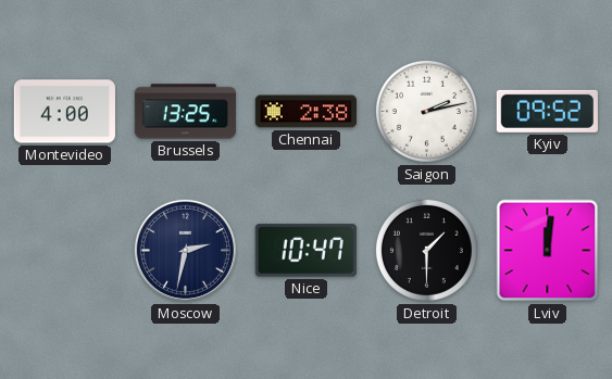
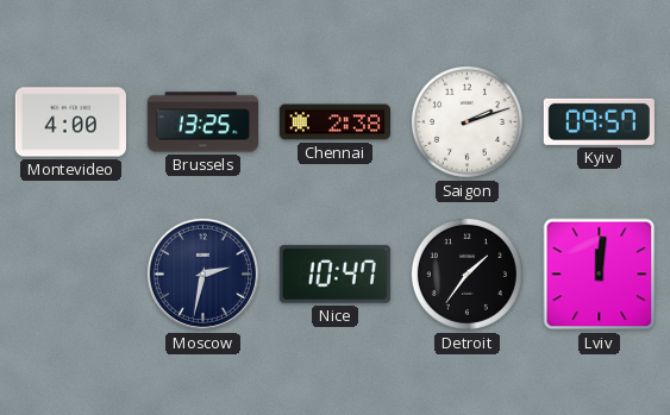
Saigon: 2:13 -> 2:12 (467, 121)
Kyiv: 09:52 -> 09:57 (599, 121)
Detroit: 1:30 -> 1:36 (467, 273)
